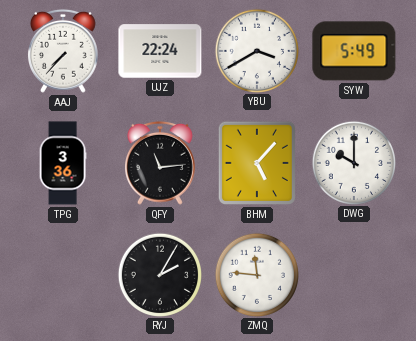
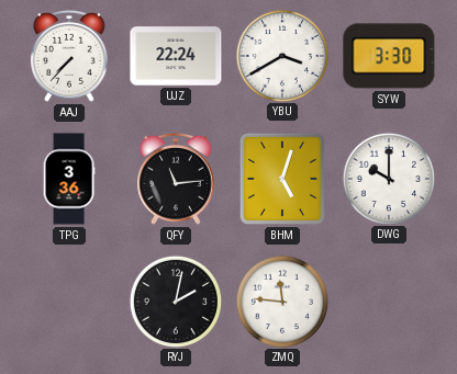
SYW: 5:49 -> 3:30 (389, 56)
BHM: 5:07 -> 5:03 (282, 179)
RYJ: 2:05 -> 2:02 (175, 301)
